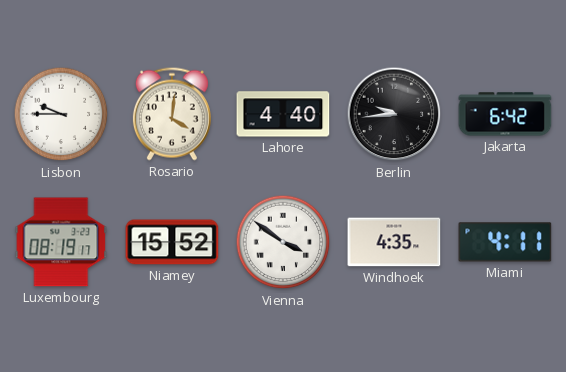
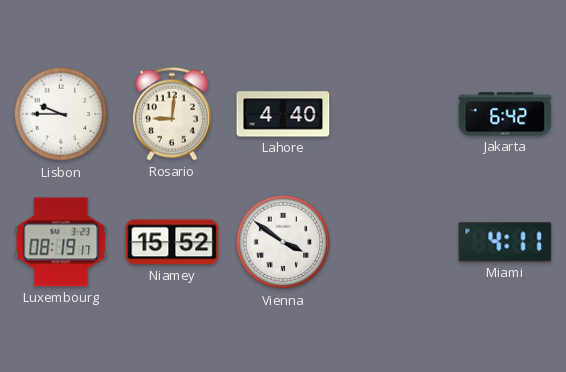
Rosario: 4:01 -> 9:01 (172, 114)
Berlin: 9:44 -> none (394, 114)
Windhoek: 4:35 -> none (394, 242)
